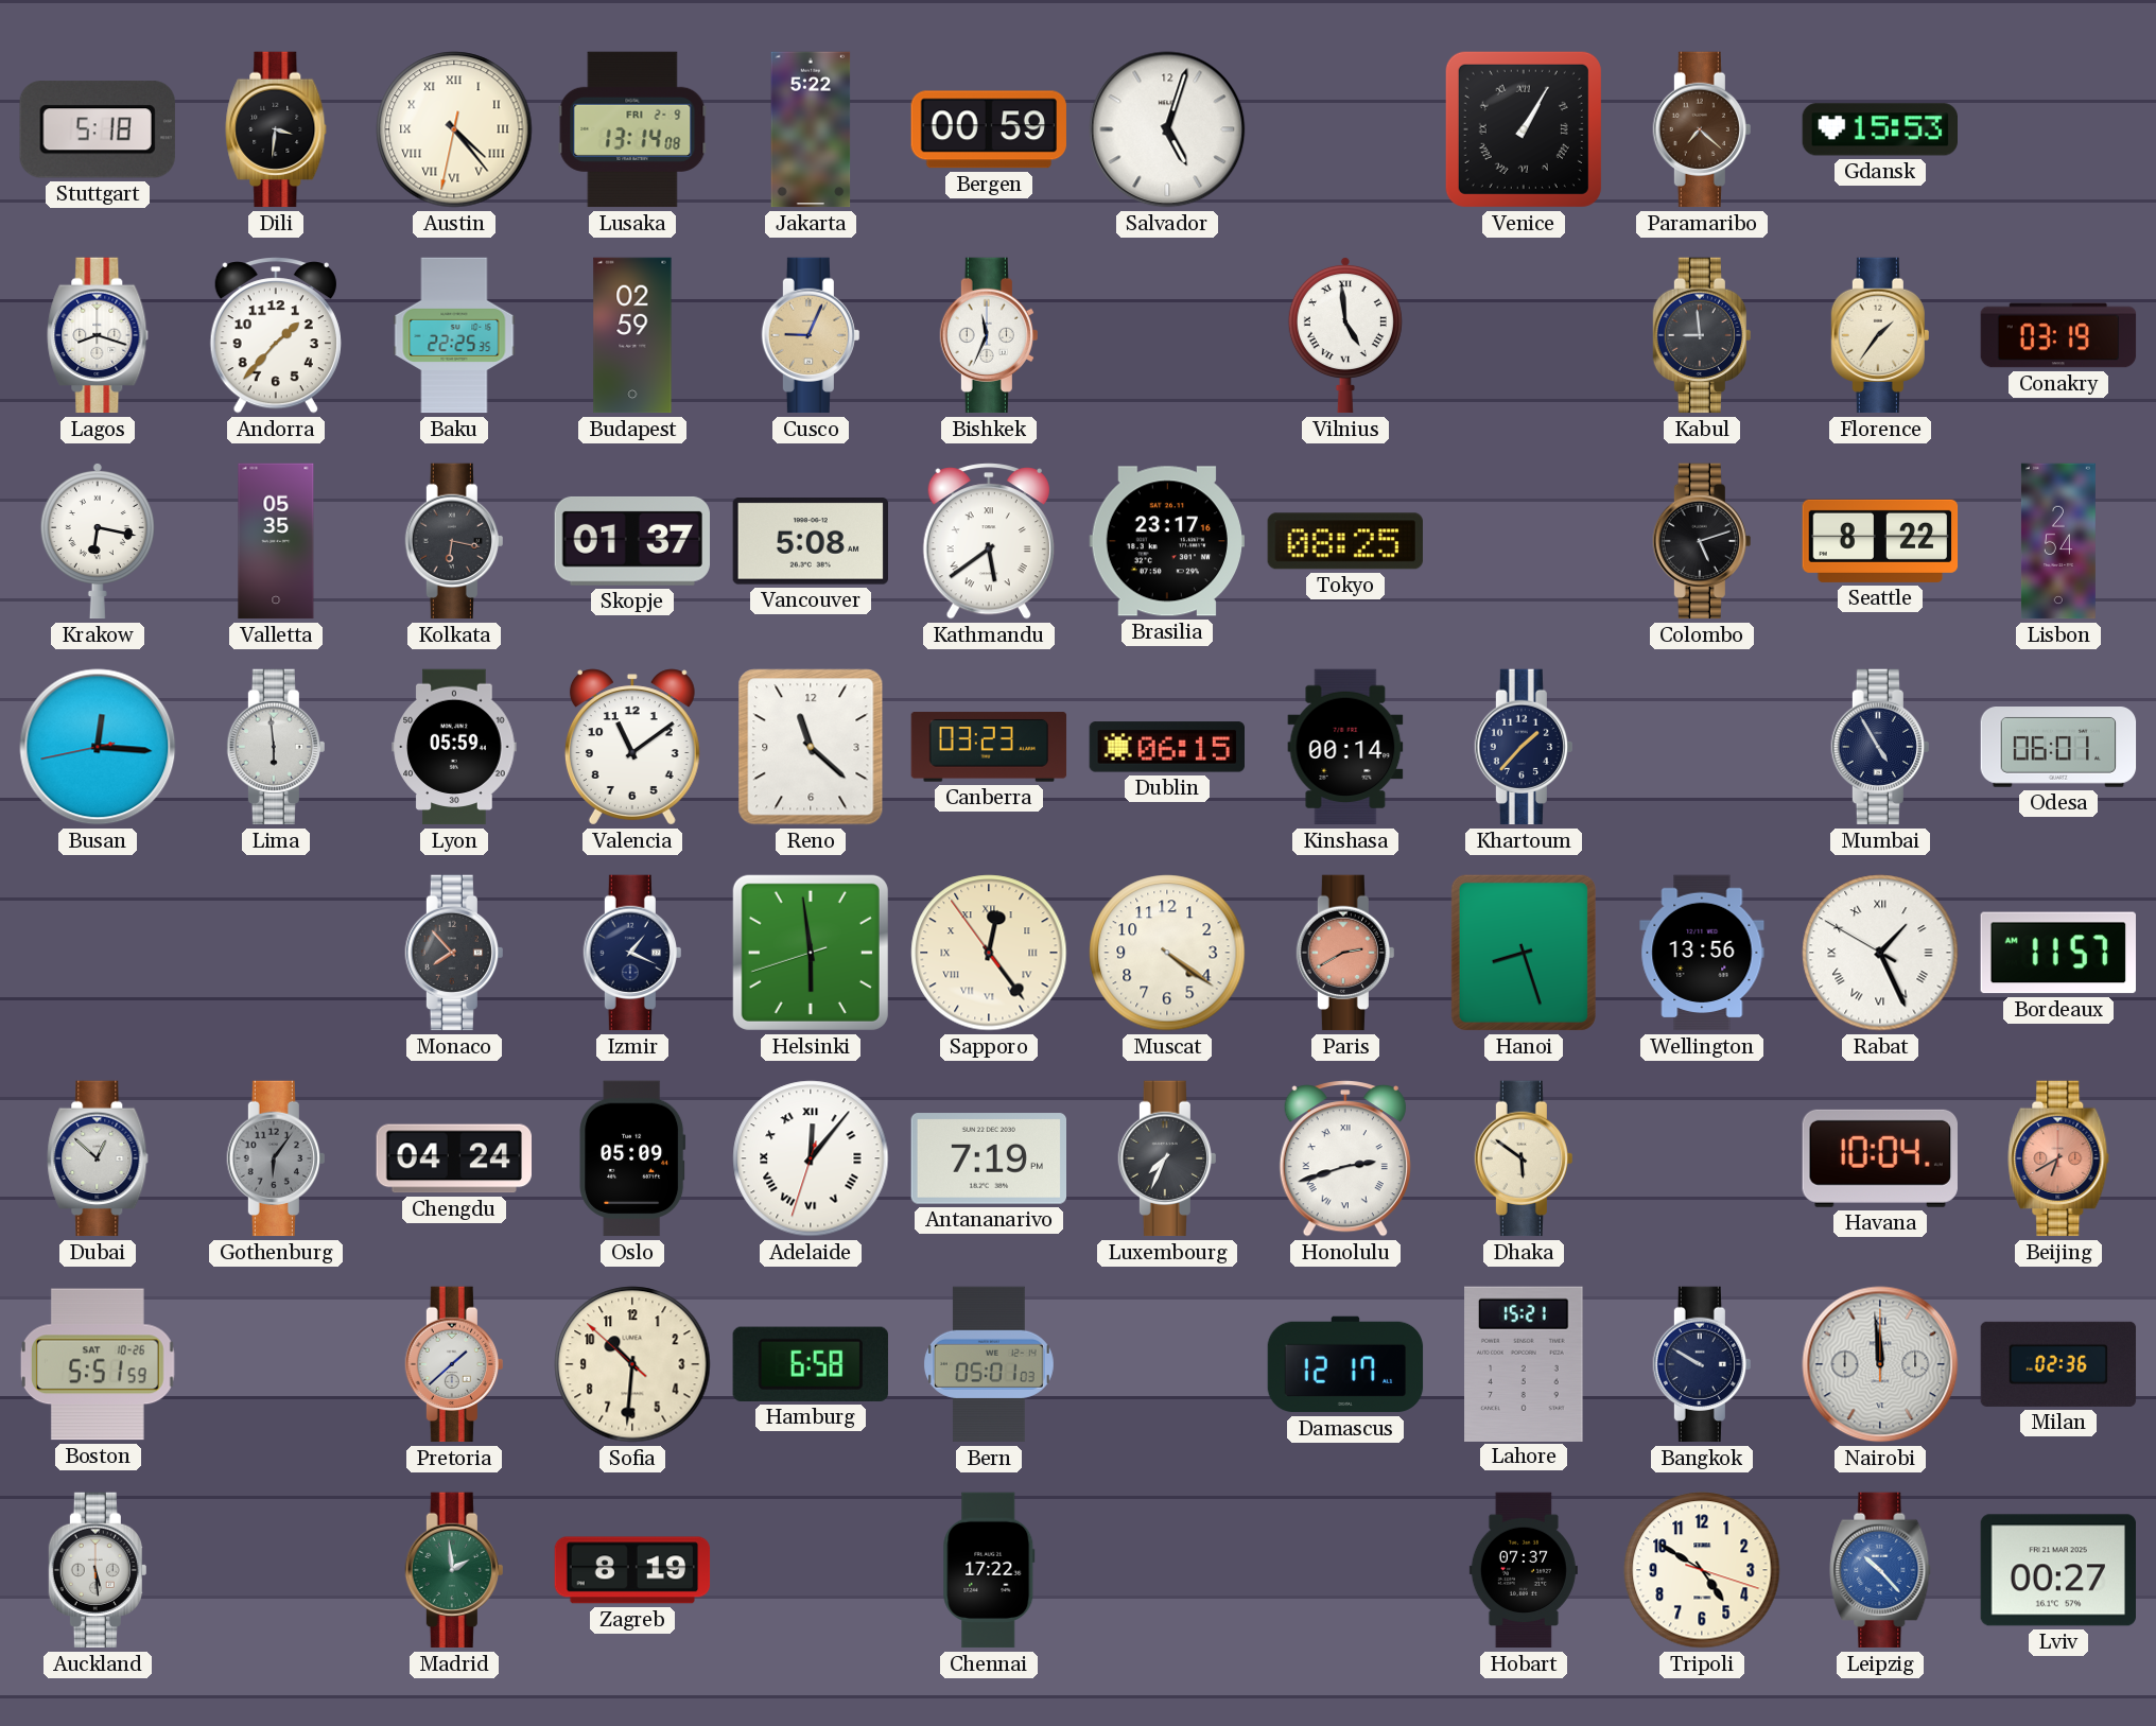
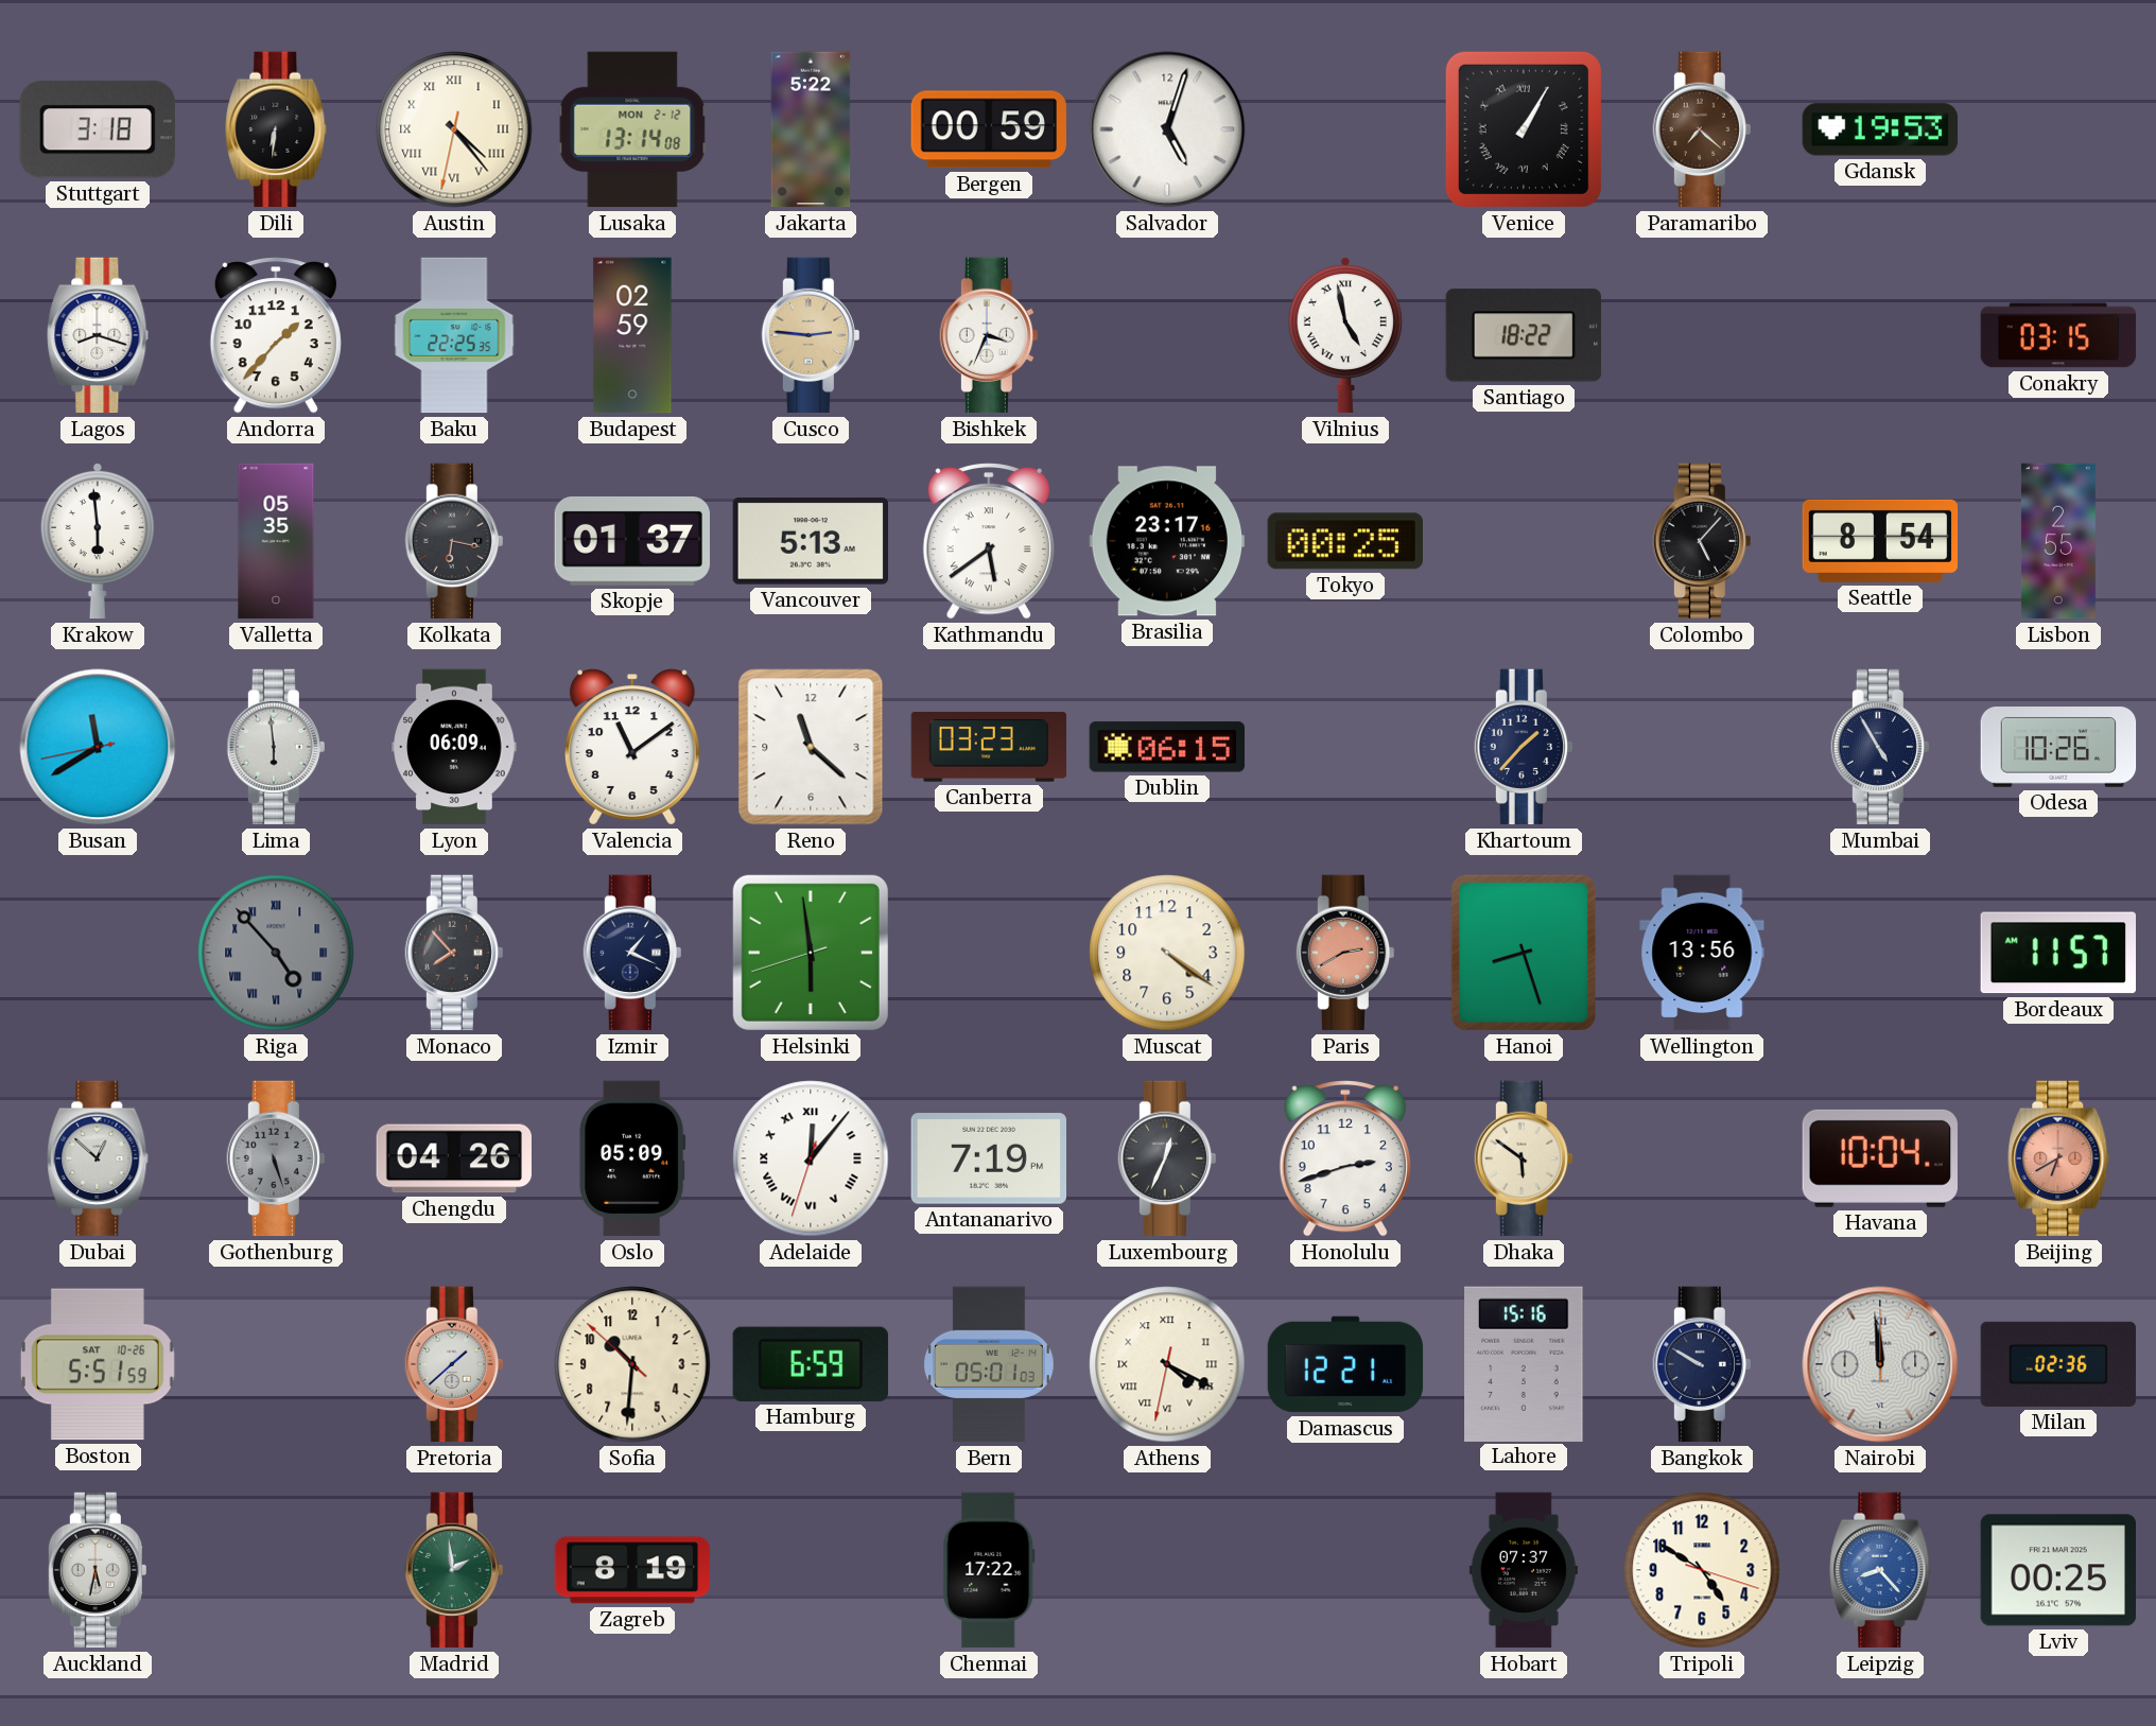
Stuttgart: 5:18 -> 3:18 (98, 129)
Dili: 3:31 -> 6:31 (276, 129)
Lusaka date: FRI 2-9 -> MON 2-12 (632, 129)
Gdansk: 15:53 -> 19:53 (1879, 129)
Cusco: 9:04 -> 2:46 (811, 335)
Bishkek: 11:34 -> 3:34 (989, 335)
Vilnius: 4:59 -> 4:58 (1345, 335)
Santiago: none -> 18:22 (1524, 335)
Kabul: 8:59 -> none (1702, 335)
Florence: 1:36 -> none (1880, 335)
Conakry: 03:19 -> 03:15 (2058, 335)
Krakow: 6:17 -> 5:59 (98, 541)
Vancouver: 5:08 -> 5:13 (810, 541)
Tokyo: 08:25 -> 00:25 (1345, 541)
Colombo: 5:12 -> 5:07 (1702, 541)
Seattle: 8:22 -> 8:54 (1880, 541)
Lisbon: 2:54 -> 2:55 (2058, 541)
Busan: 12:15 -> 11:39 (98, 747)
Lyon: 05:59 -> 06:09 (454, 747)
Kinshasa: 00:14 -> none (1345, 747)
Odesa: 06:01 -> 10:26 (2058, 748)
Riga: none -> 4:53 (276, 953)
Sapporo: 12:23 -> none (989, 953)
Rabat: 1:25 -> none (1880, 953)
Gothenburg: 6:06 -> 5:27 (276, 1158)
Chengdu: 04:24 -> 04:26 (453, 1158)
Luxembourg: 7:34 -> 12:34 (1167, 1158)
Honolulu numerals: Roman -> Arabic (1345, 1158)
Hamburg: 6:58 -> 6:59 (811, 1364)
Athens: none -> 4:19 (1167, 1364)
Damascus: 12:17 -> 12:21 (1345, 1364)
Lahore: 15:21 -> 15:16 (1524, 1363)
Auckland: 5:29 -> 5:32 (98, 1570)
Leipzig: 10:23 -> 8:23 (1880, 1570)
Lviv: 00:27 -> 00:25 (2057, 1570)
